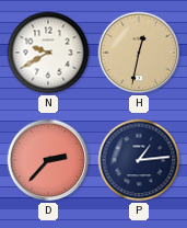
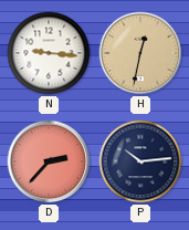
N: 9:40 -> 9:16 (49, 53)
P: 1:14 -> 10:14 (140, 161)
